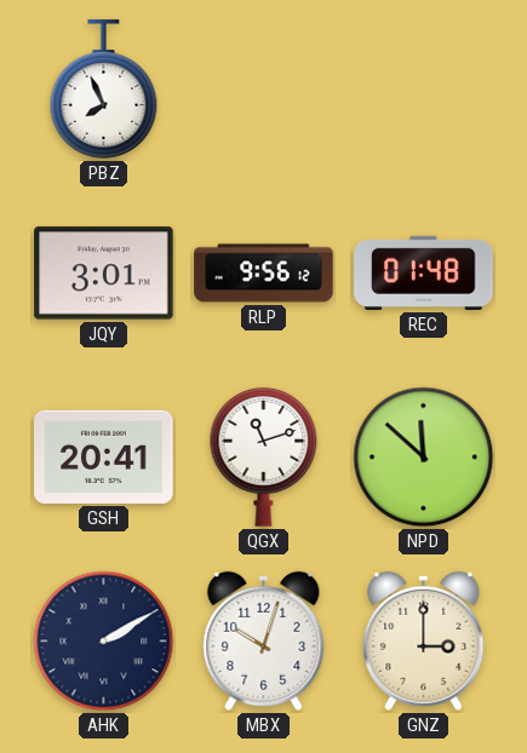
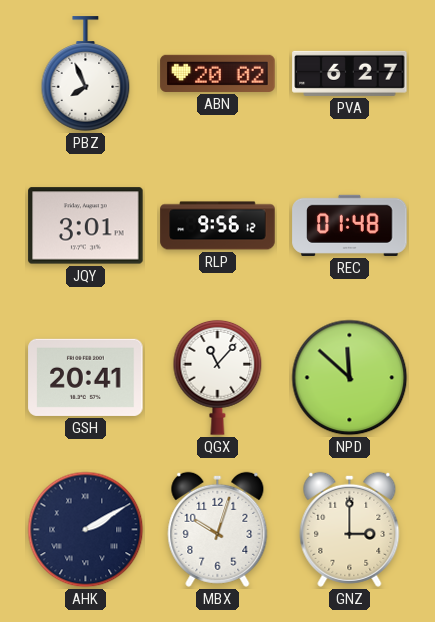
ABN: none -> 20:02 (218, 73)
PVA: none -> 6:27 (350, 73)
QGX: 11:12 -> 11:07 (218, 377)
